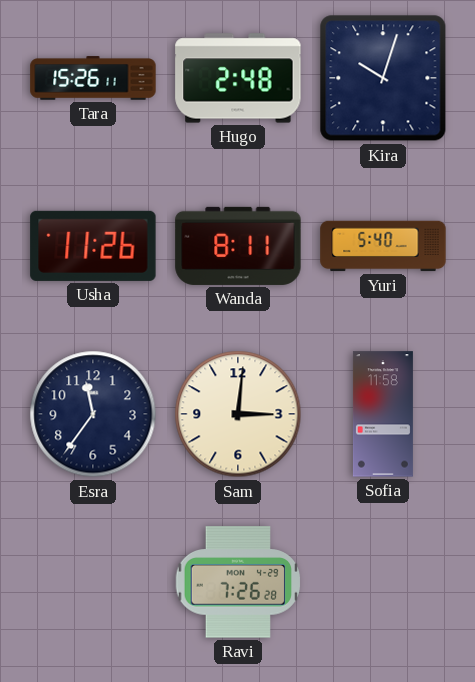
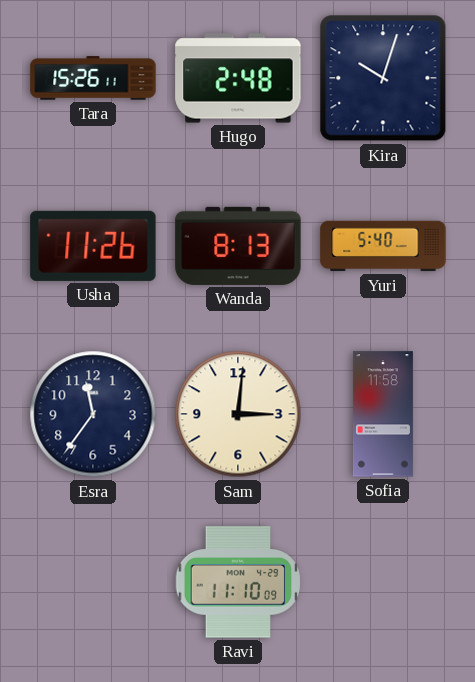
Wanda: 8:11 -> 8:13 (238, 246)
Ravi: 7:26 -> 11:10 (238, 582)
